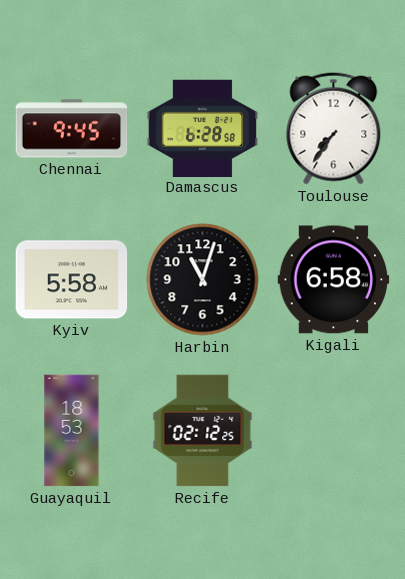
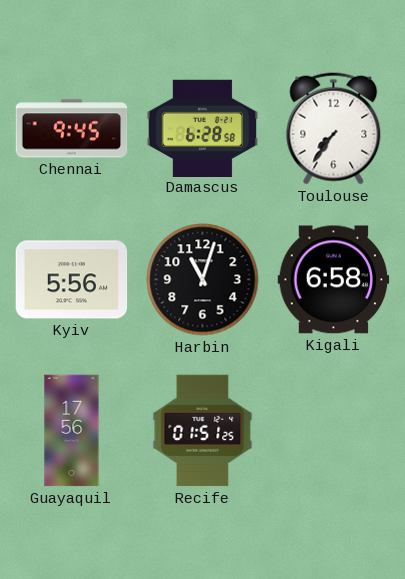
Kyiv: 5:58 -> 5:56 (72, 280)
Guayaquil: 18:53 -> 17:56 (72, 431)
Recife: 02:12 -> 01:51 (203, 431)
